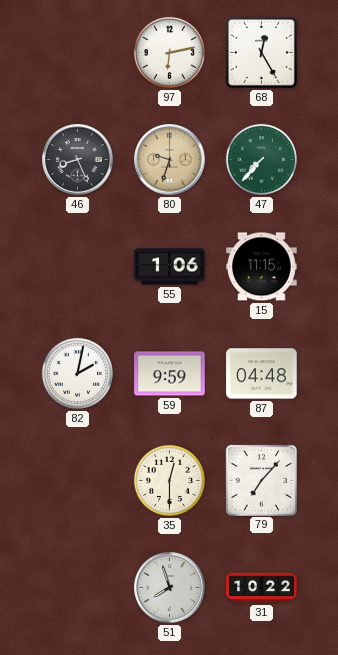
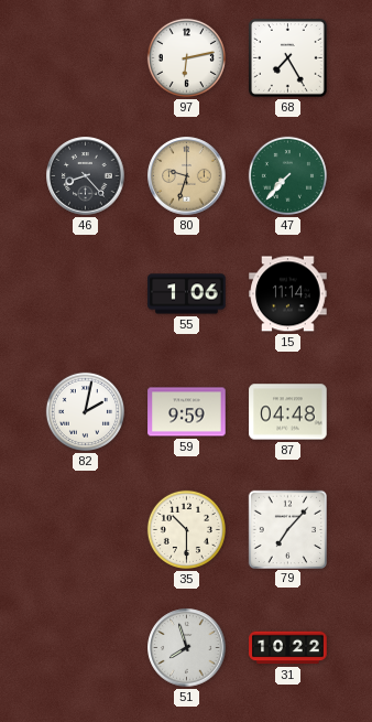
68: 12:25 -> 7:25 (288, 58)
46: 8:26 -> 8:23 (86, 176)
15: 11:15 -> 11:14 (288, 294)
35: 12:30 -> 10:30 (186, 529)
